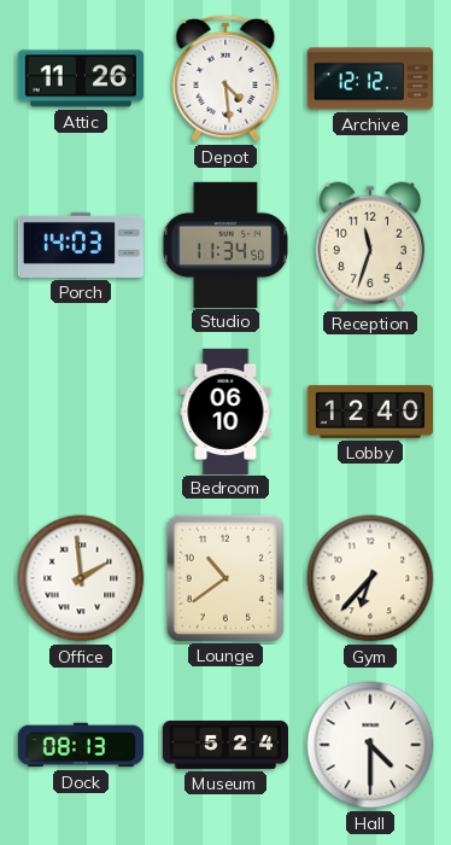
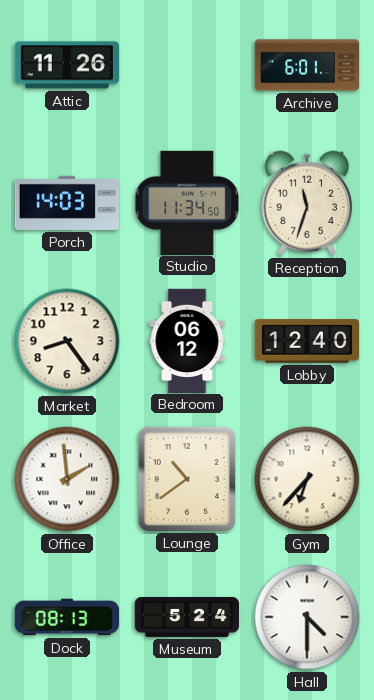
Depot: 4:29 -> none (225, 78)
Archive: 12:12 -> 6:01 (306, 65)
Market: none -> 8:24 (67, 341)
Bedroom: 06:10 -> 06:12 (187, 340)
